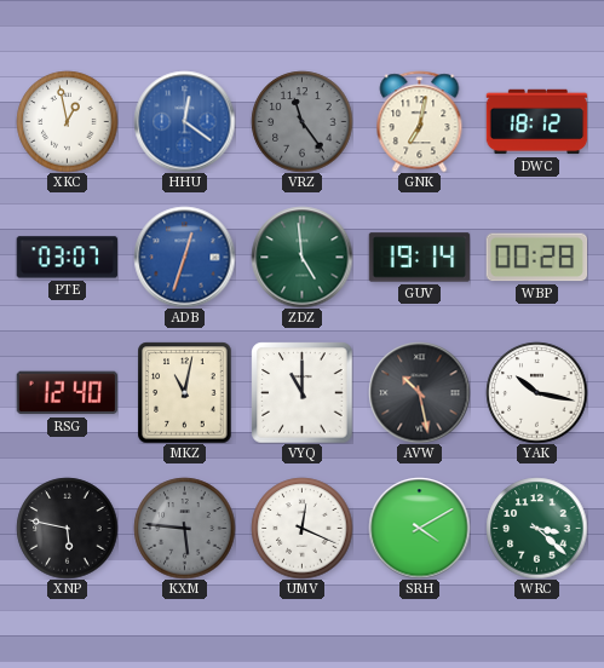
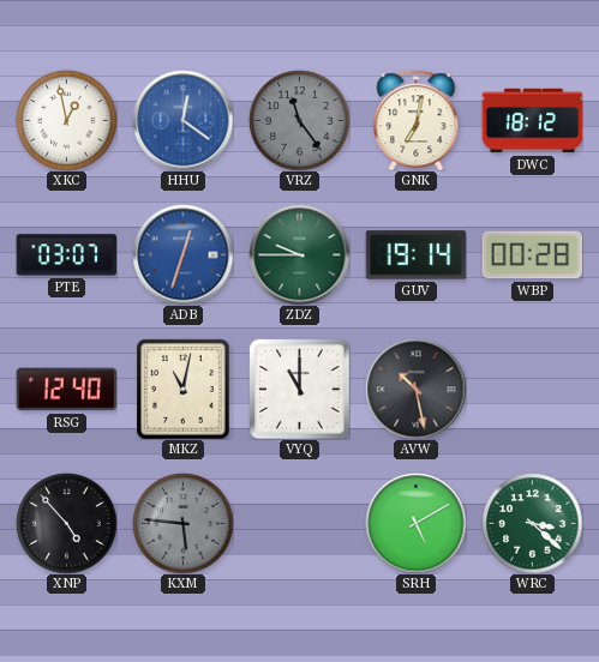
ZDZ: 4:59 -> 9:45 (299, 254)
YAK: 10:17 -> none (536, 392)
XNP: 5:47 -> 4:53 (66, 523)
UMV: 12:19 -> none (301, 528)
SRH: 4:10 -> 5:10 (415, 523)
